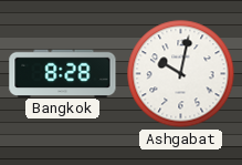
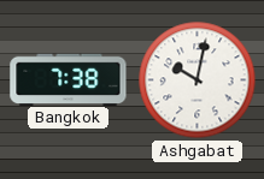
Bangkok: 8:28 -> 7:38 (69, 79)
